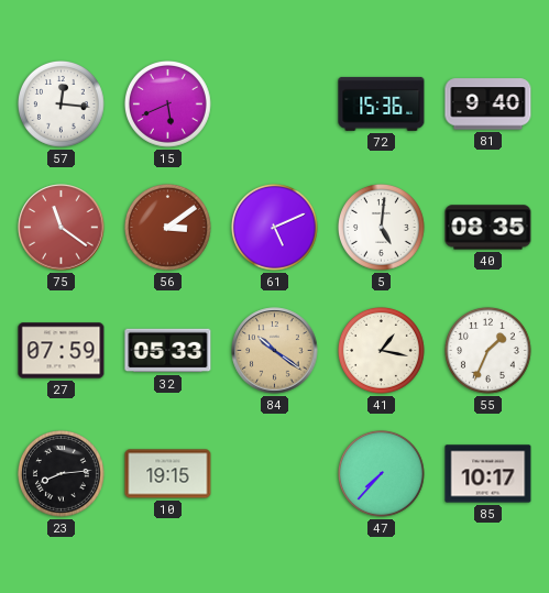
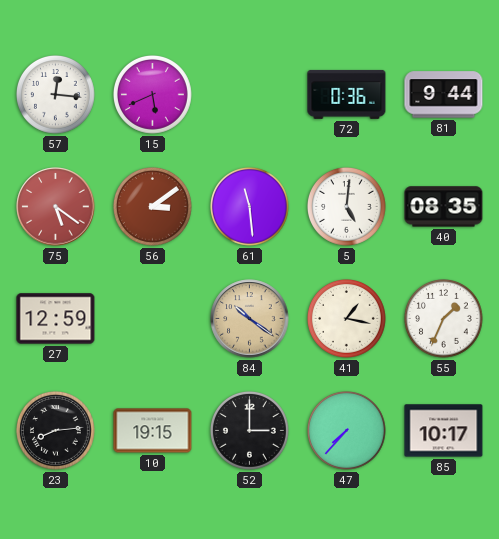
72: 15:36 -> 0:36 (347, 94)
81: 9:40 -> 9:44 (444, 95)
75: 11:21 -> 5:21 (56, 207)
61: 5:11 -> 11:29 (250, 207)
27: 07:59 -> 12:59 (56, 319)
32: 05:33 -> none (168, 351)
52: none -> 3:00 (250, 431)
